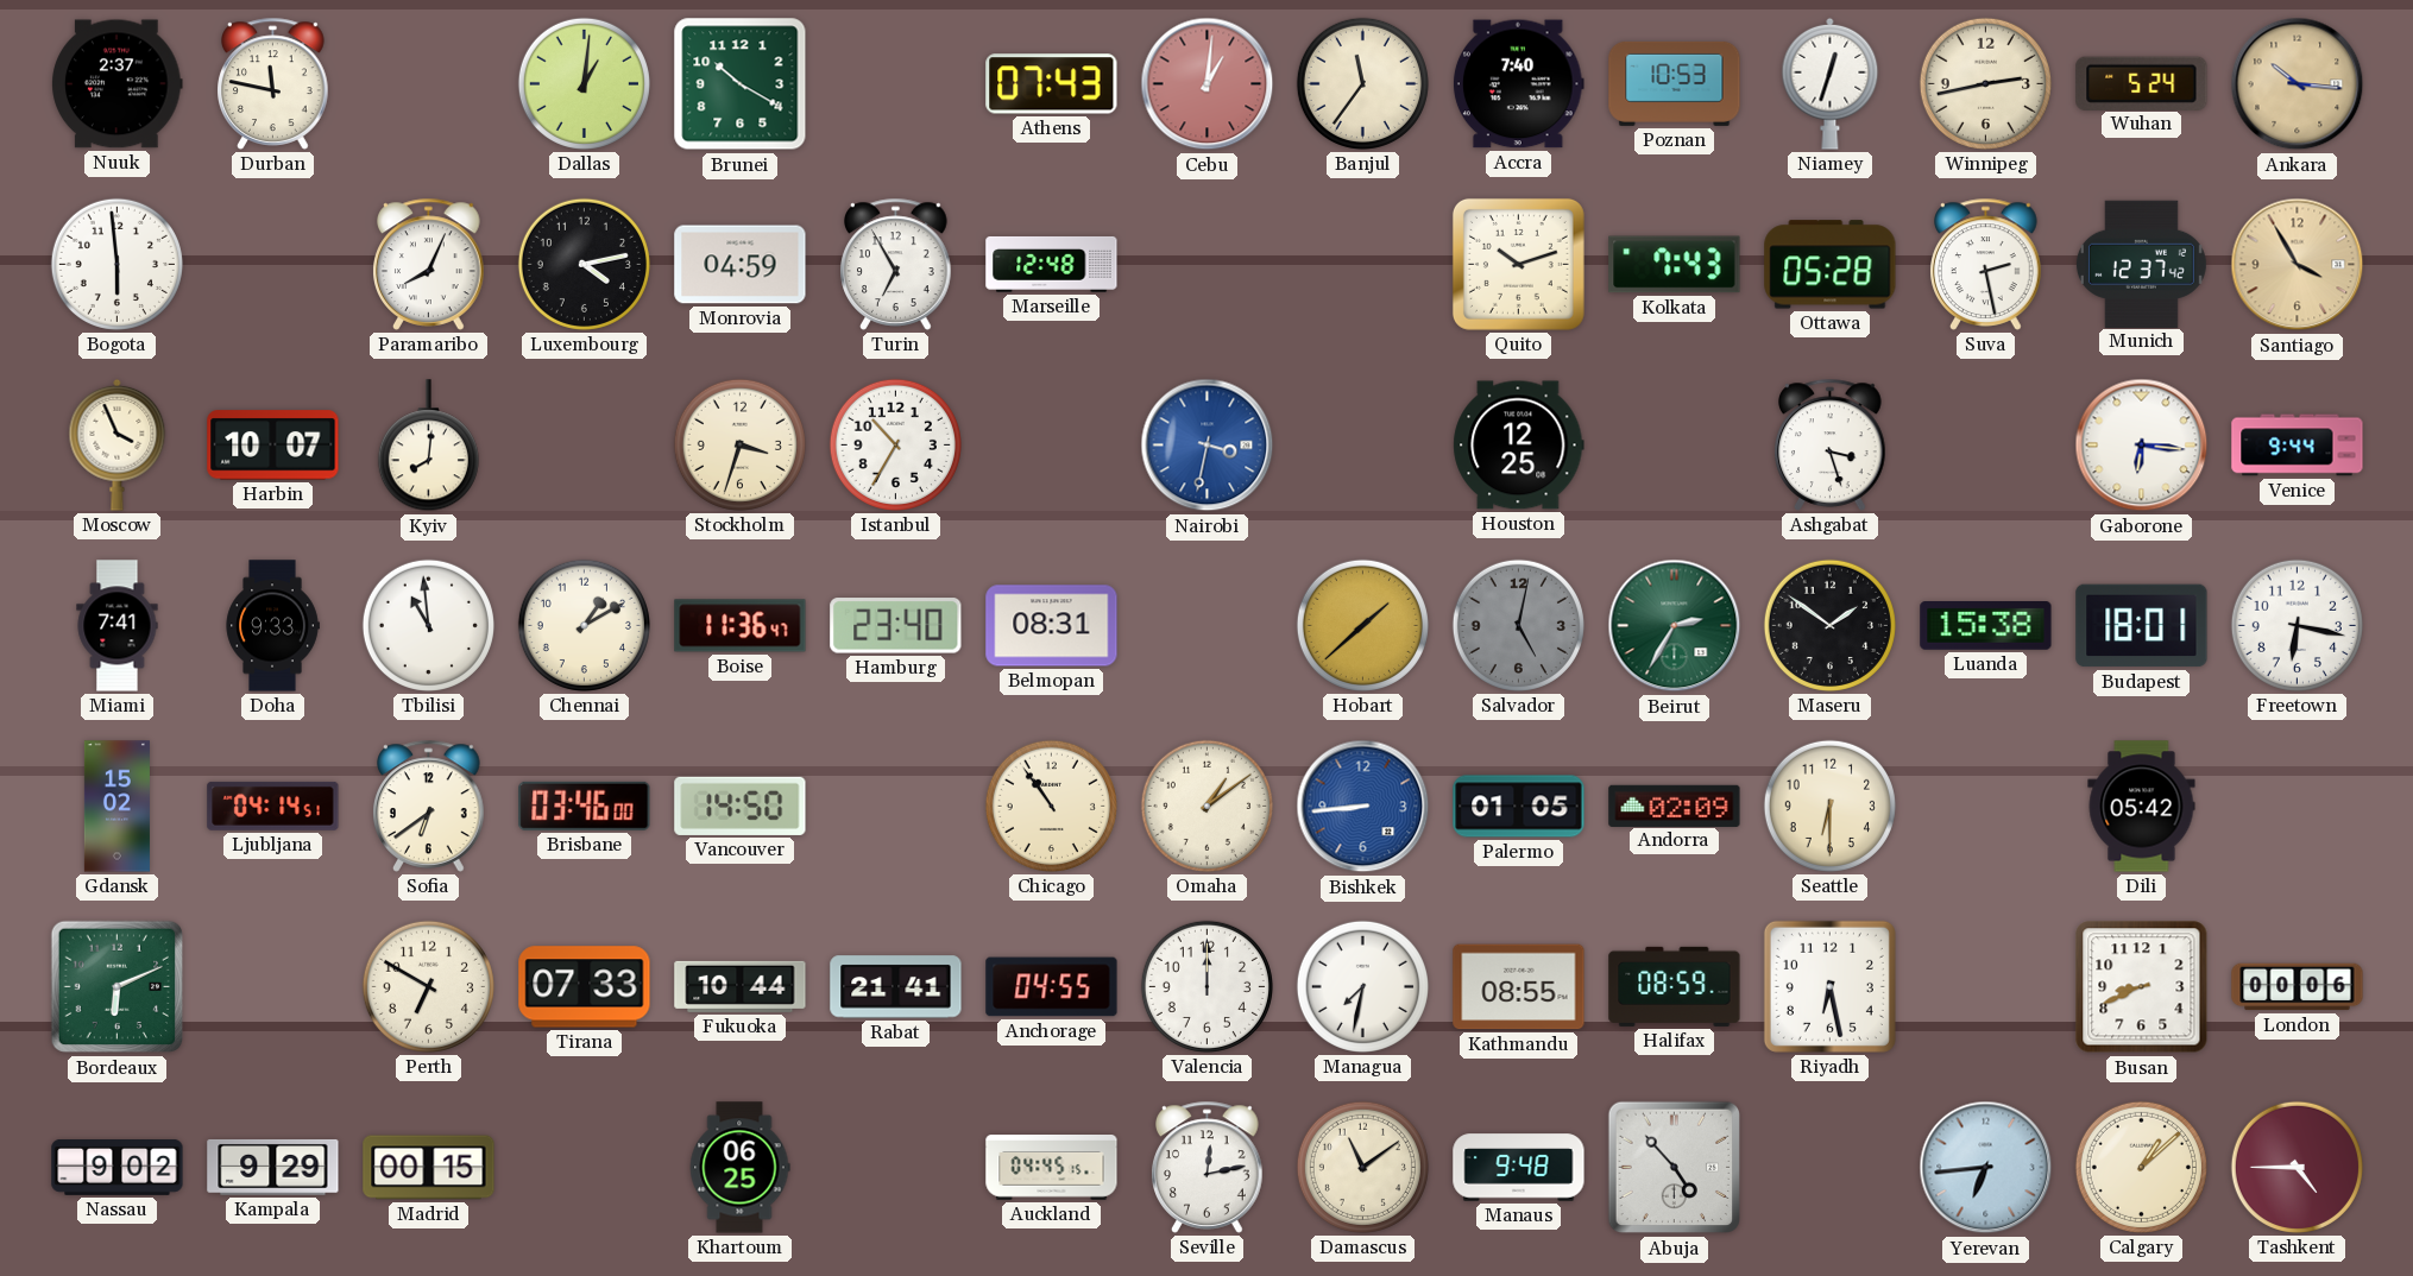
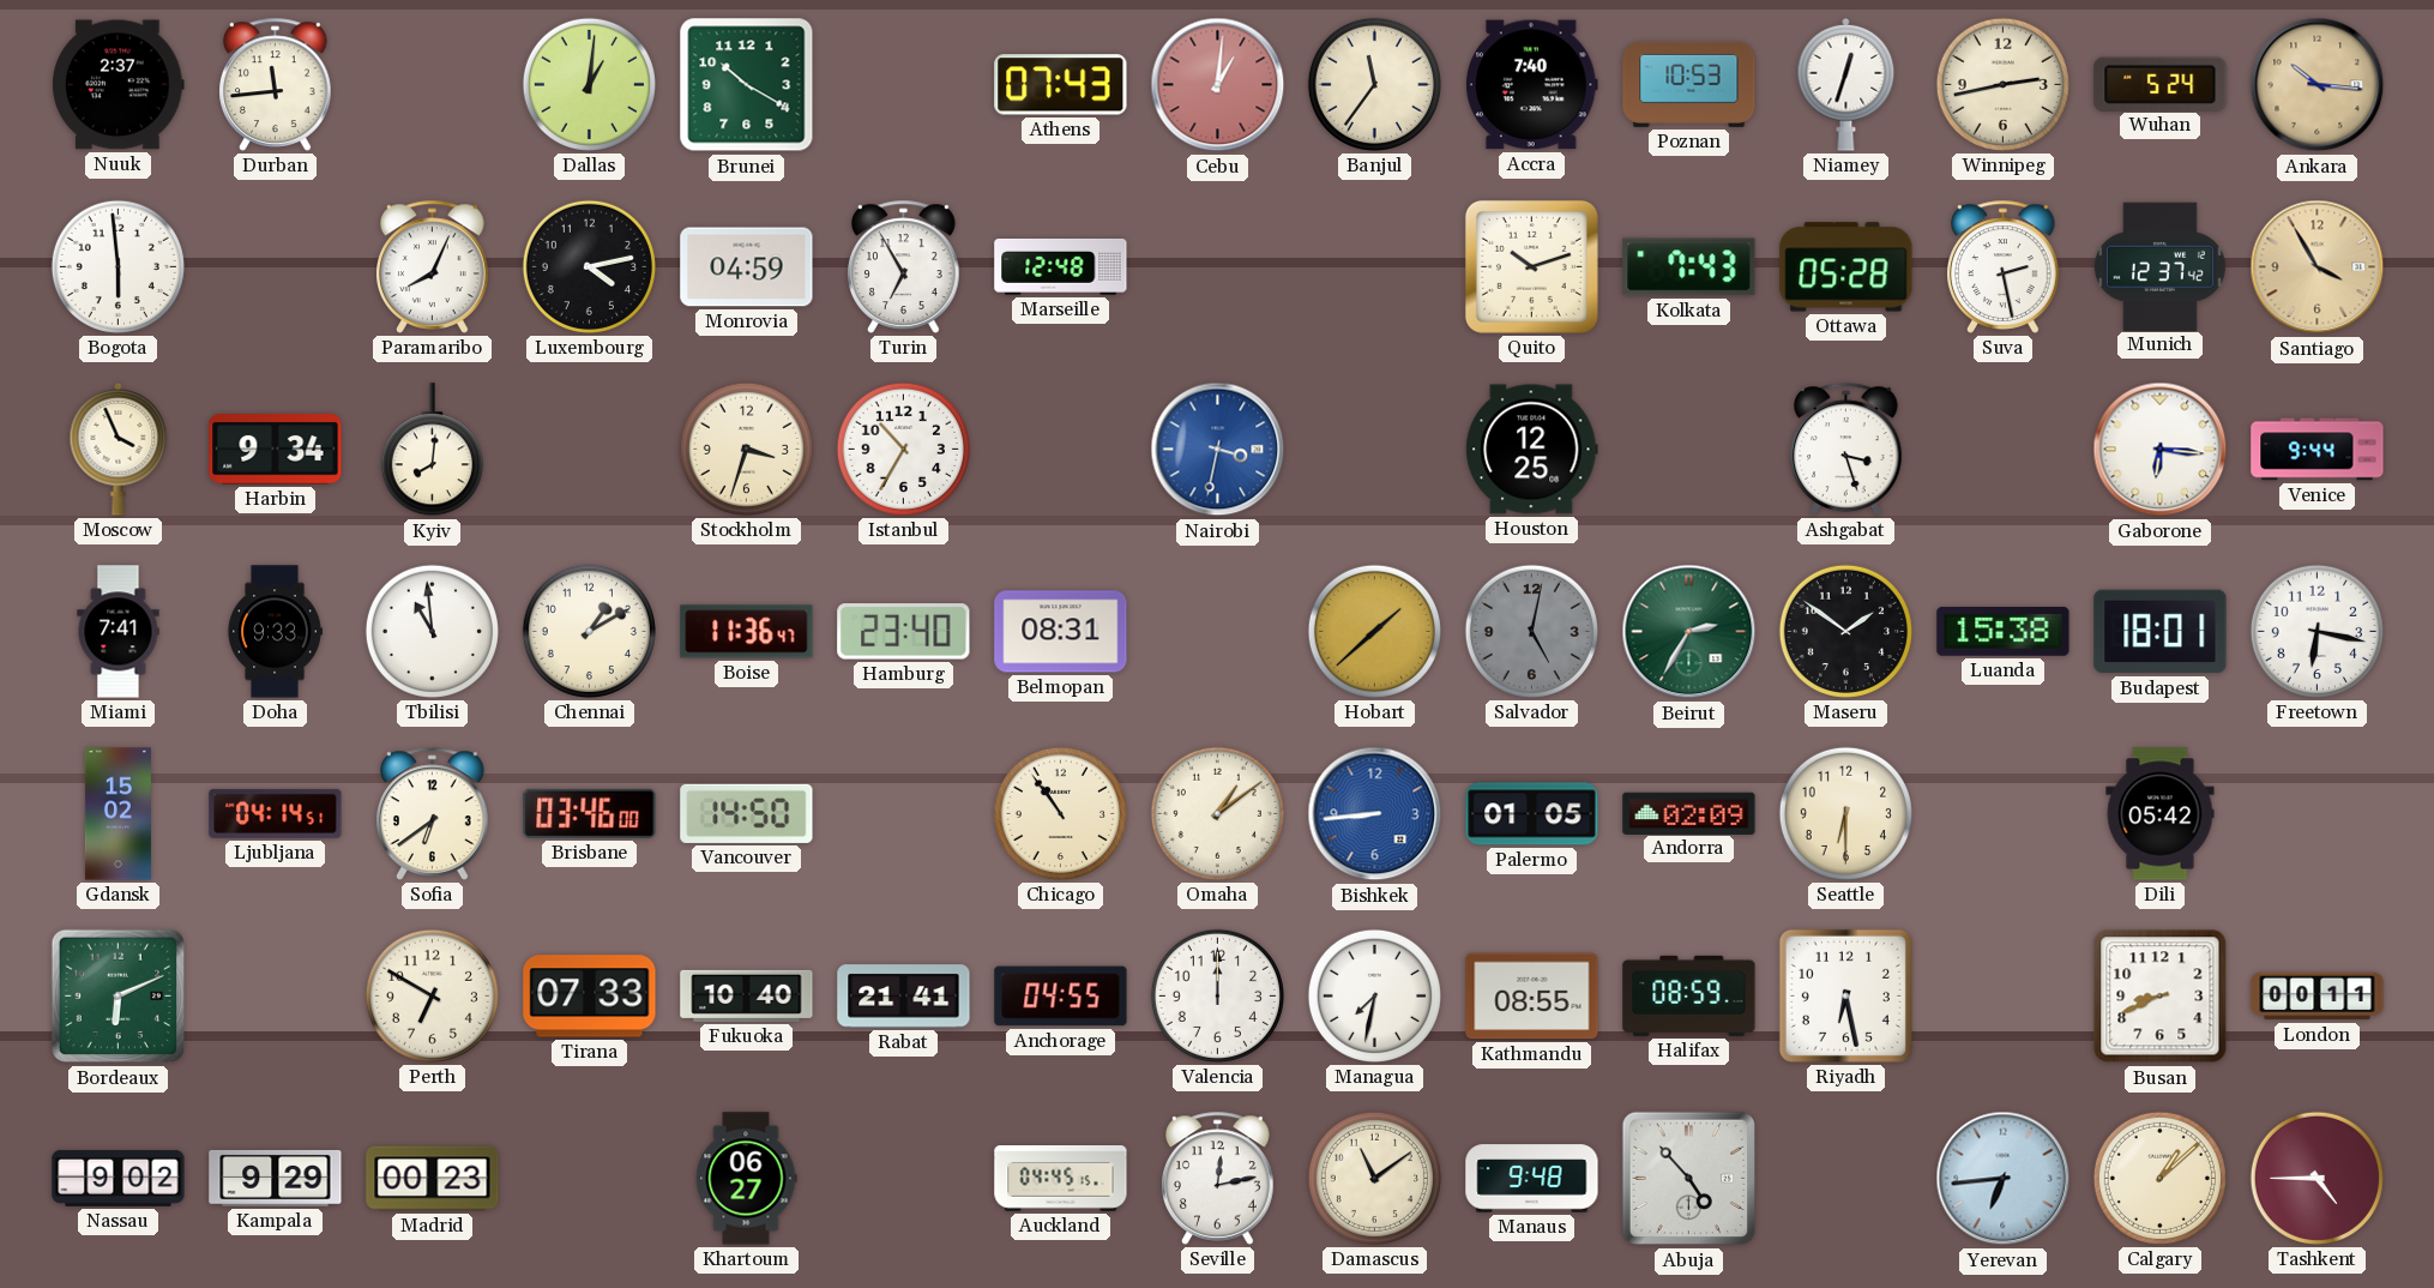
Durban: 11:47 -> 11:44 (276, 84)
Harbin: 10:07 -> 9:34 (276, 450)
Fukuoka: 10:44 -> 10:40 (747, 995)
London: 00:06 -> 00:11 (2318, 997)
Madrid: 00:15 -> 00:23 (433, 1179)
Khartoum: 06:25 -> 06:27 (746, 1179)
